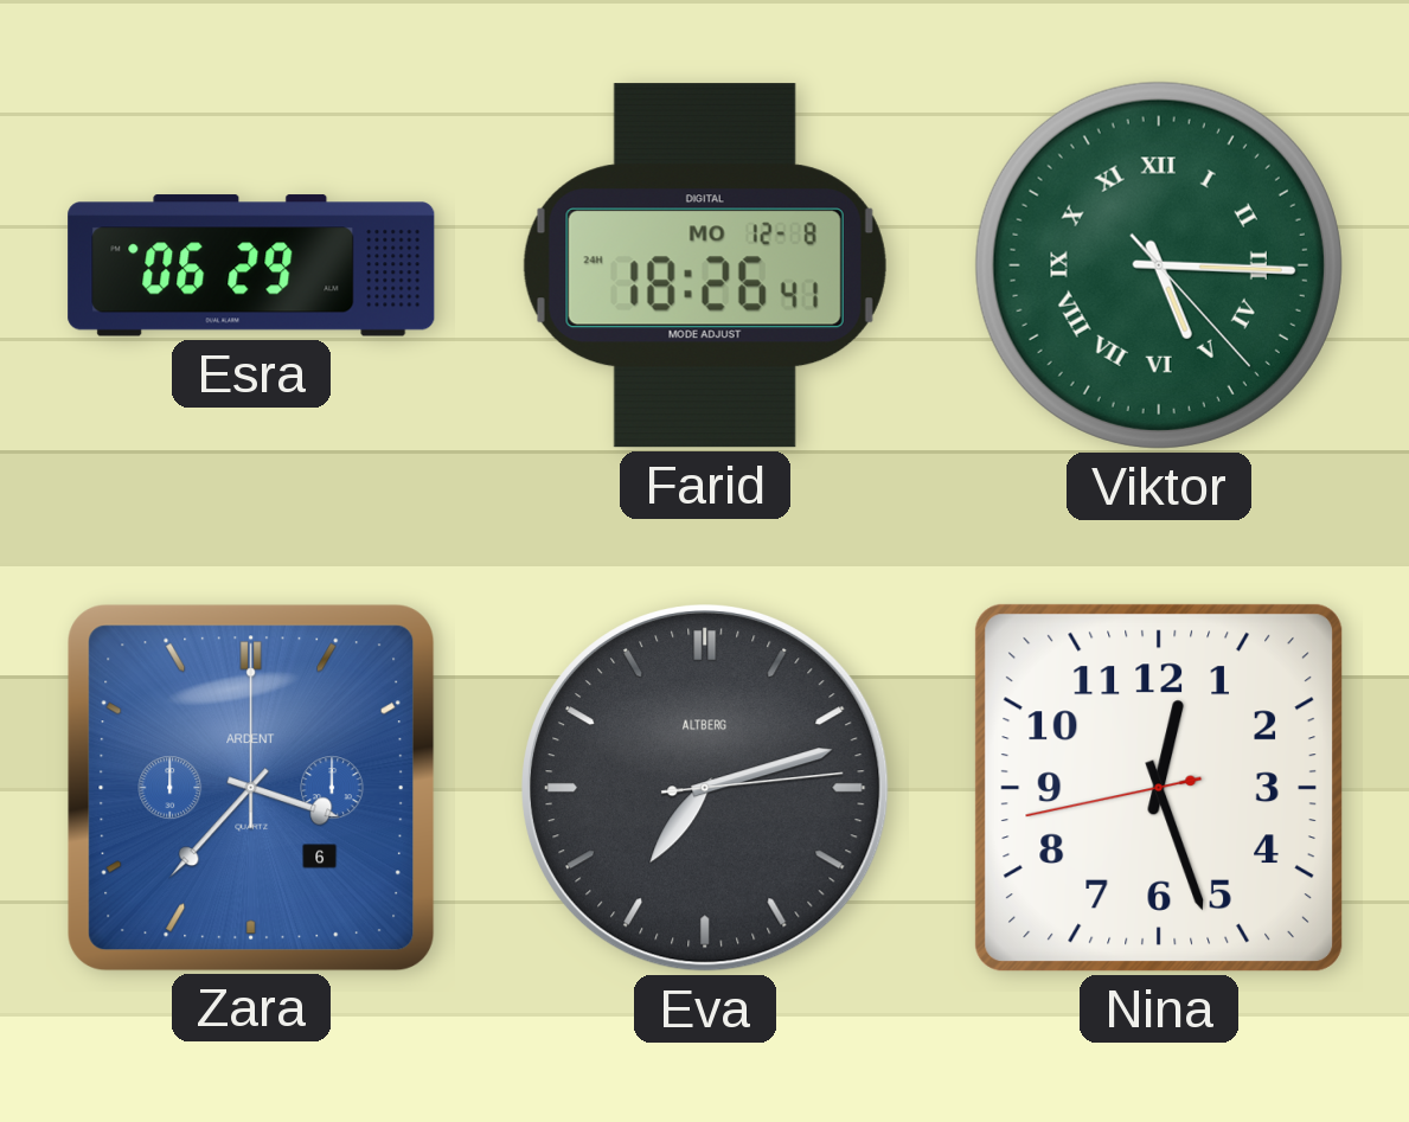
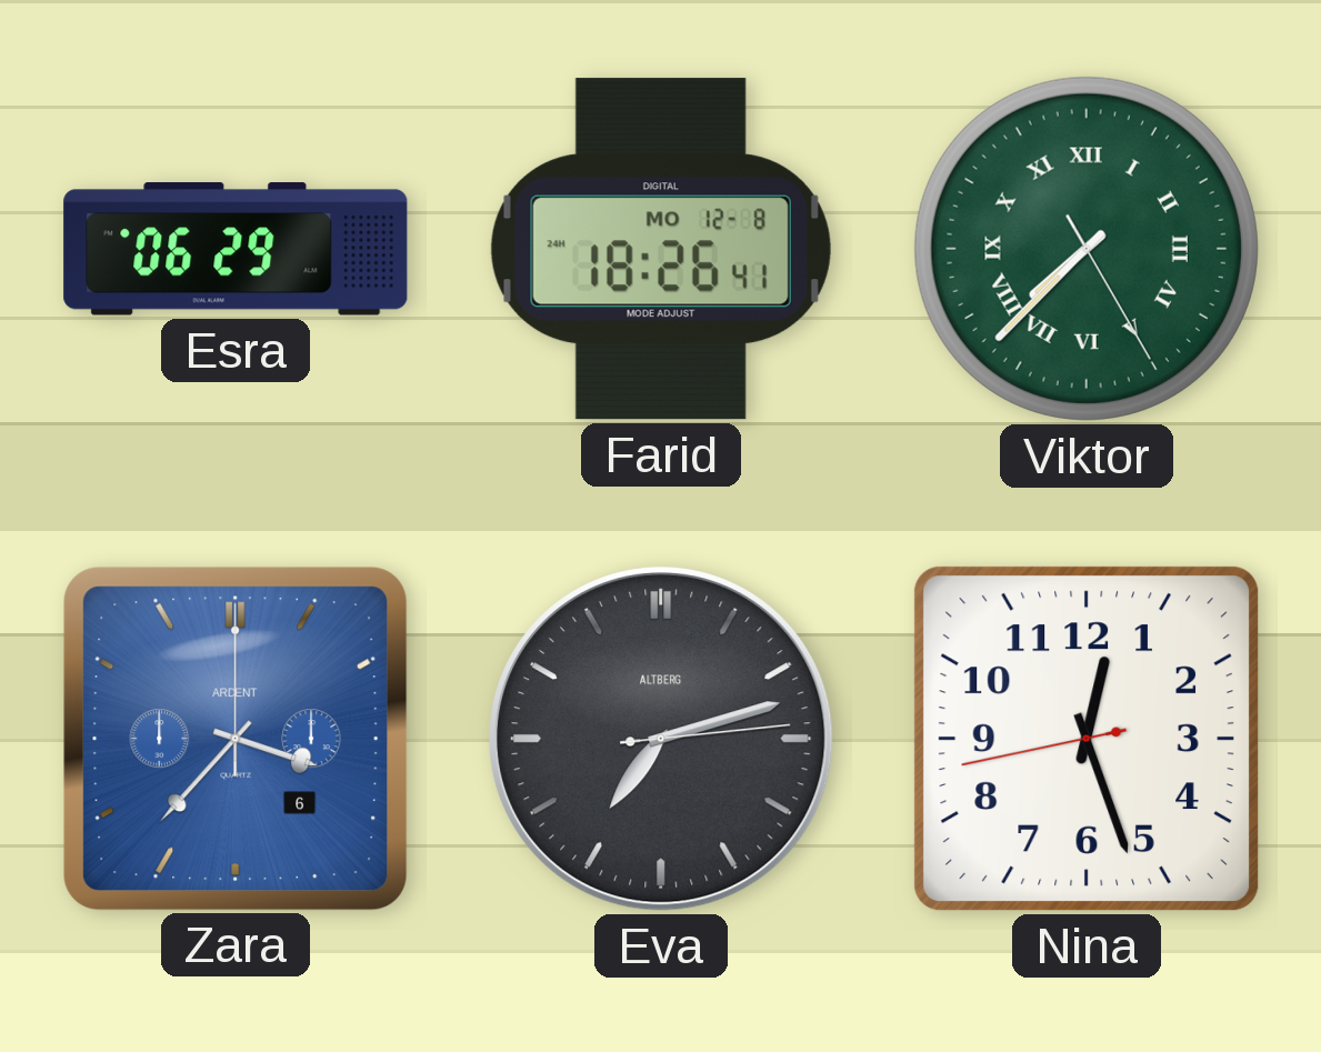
Viktor: 5:15 -> 7:37 (1087, 249)
